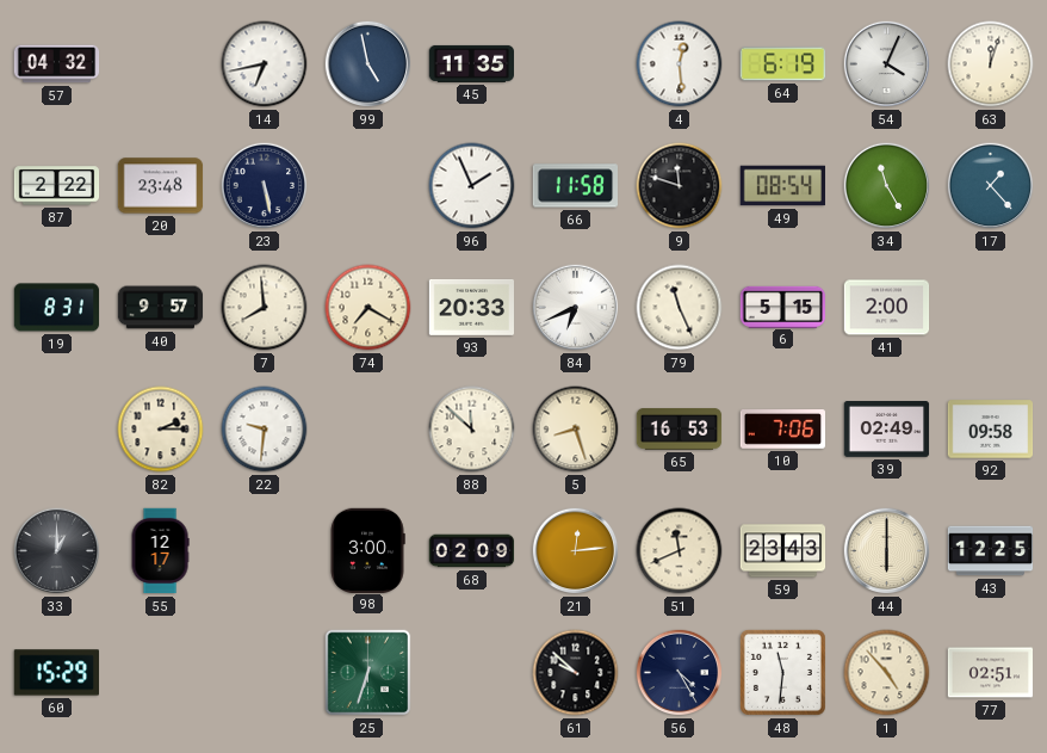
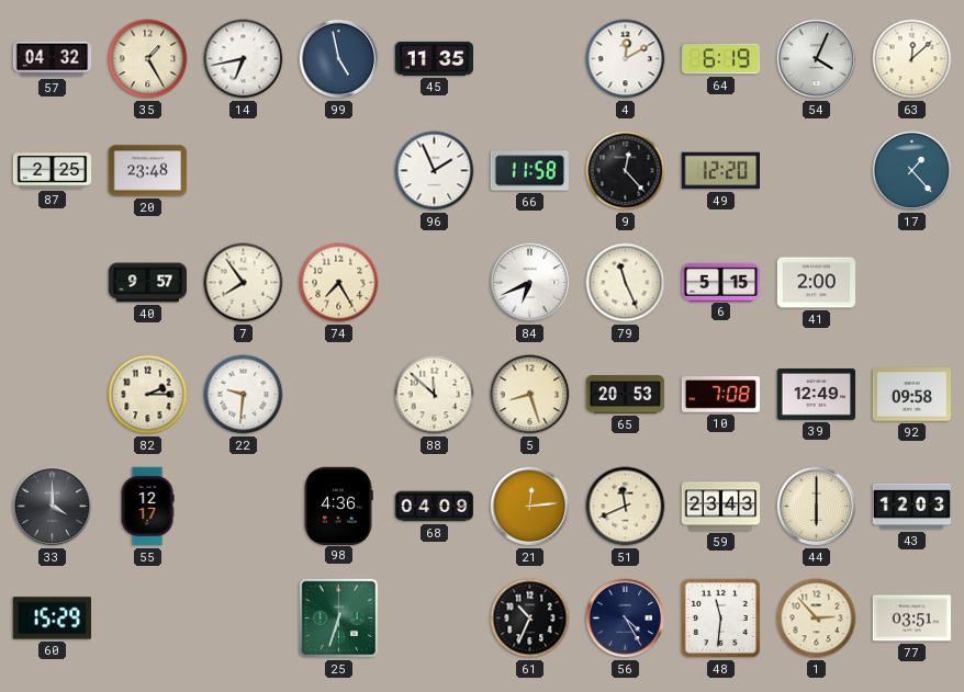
35: none -> 1:25 (148, 59)
4: 12:29 -> 12:10 (626, 59)
63: 12:03 -> 12:08 (912, 59)
87: 2:22 -> 2:25 (53, 171)
23: 5:28 -> none (265, 186)
9: 11:48 -> 12:23 (626, 171)
49: 08:54 -> 12:20 (720, 171)
34: 11:25 -> none (887, 186)
19: 8:31 -> none (57, 308)
7: 7:59 -> 7:54 (244, 283)
74: 7:20 -> 7:25 (339, 283)
93: 20:33 -> none (472, 307)
65: 16:53 -> 20:53 (626, 395)
10: 7:06 -> 7:08 (721, 395)
39: 02:49 -> 12:49 (817, 395)
33: 1:00 -> 4:00 (53, 507)
98: 3:00 -> 4:36 (338, 506)
68: 02:09 -> 04:09 (435, 507)
43: 12:25 -> 12:03 (912, 507)
61: 9:52 -> 10:34 (530, 619)
1: 4:53 -> 2:53 (817, 619)
77: 02:51 -> 03:51 (912, 619)
